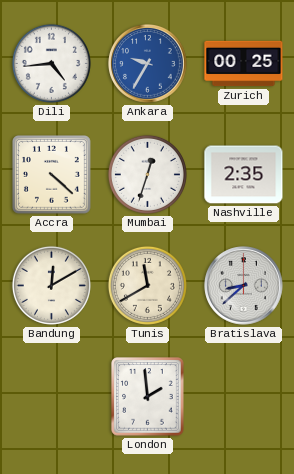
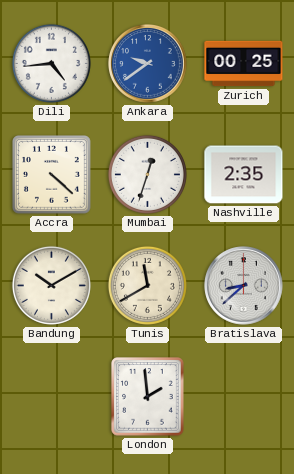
Ankara: 9:35 -> 9:39 (148, 64)
Bandung: 12:10 -> 10:10 (51, 285)
